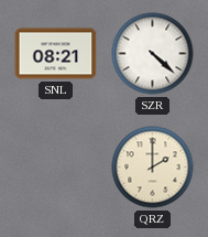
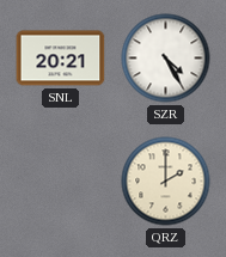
SNL: 08:21 -> 20:21 (61, 59)
SZR: 4:22 -> 4:25 (166, 59)
